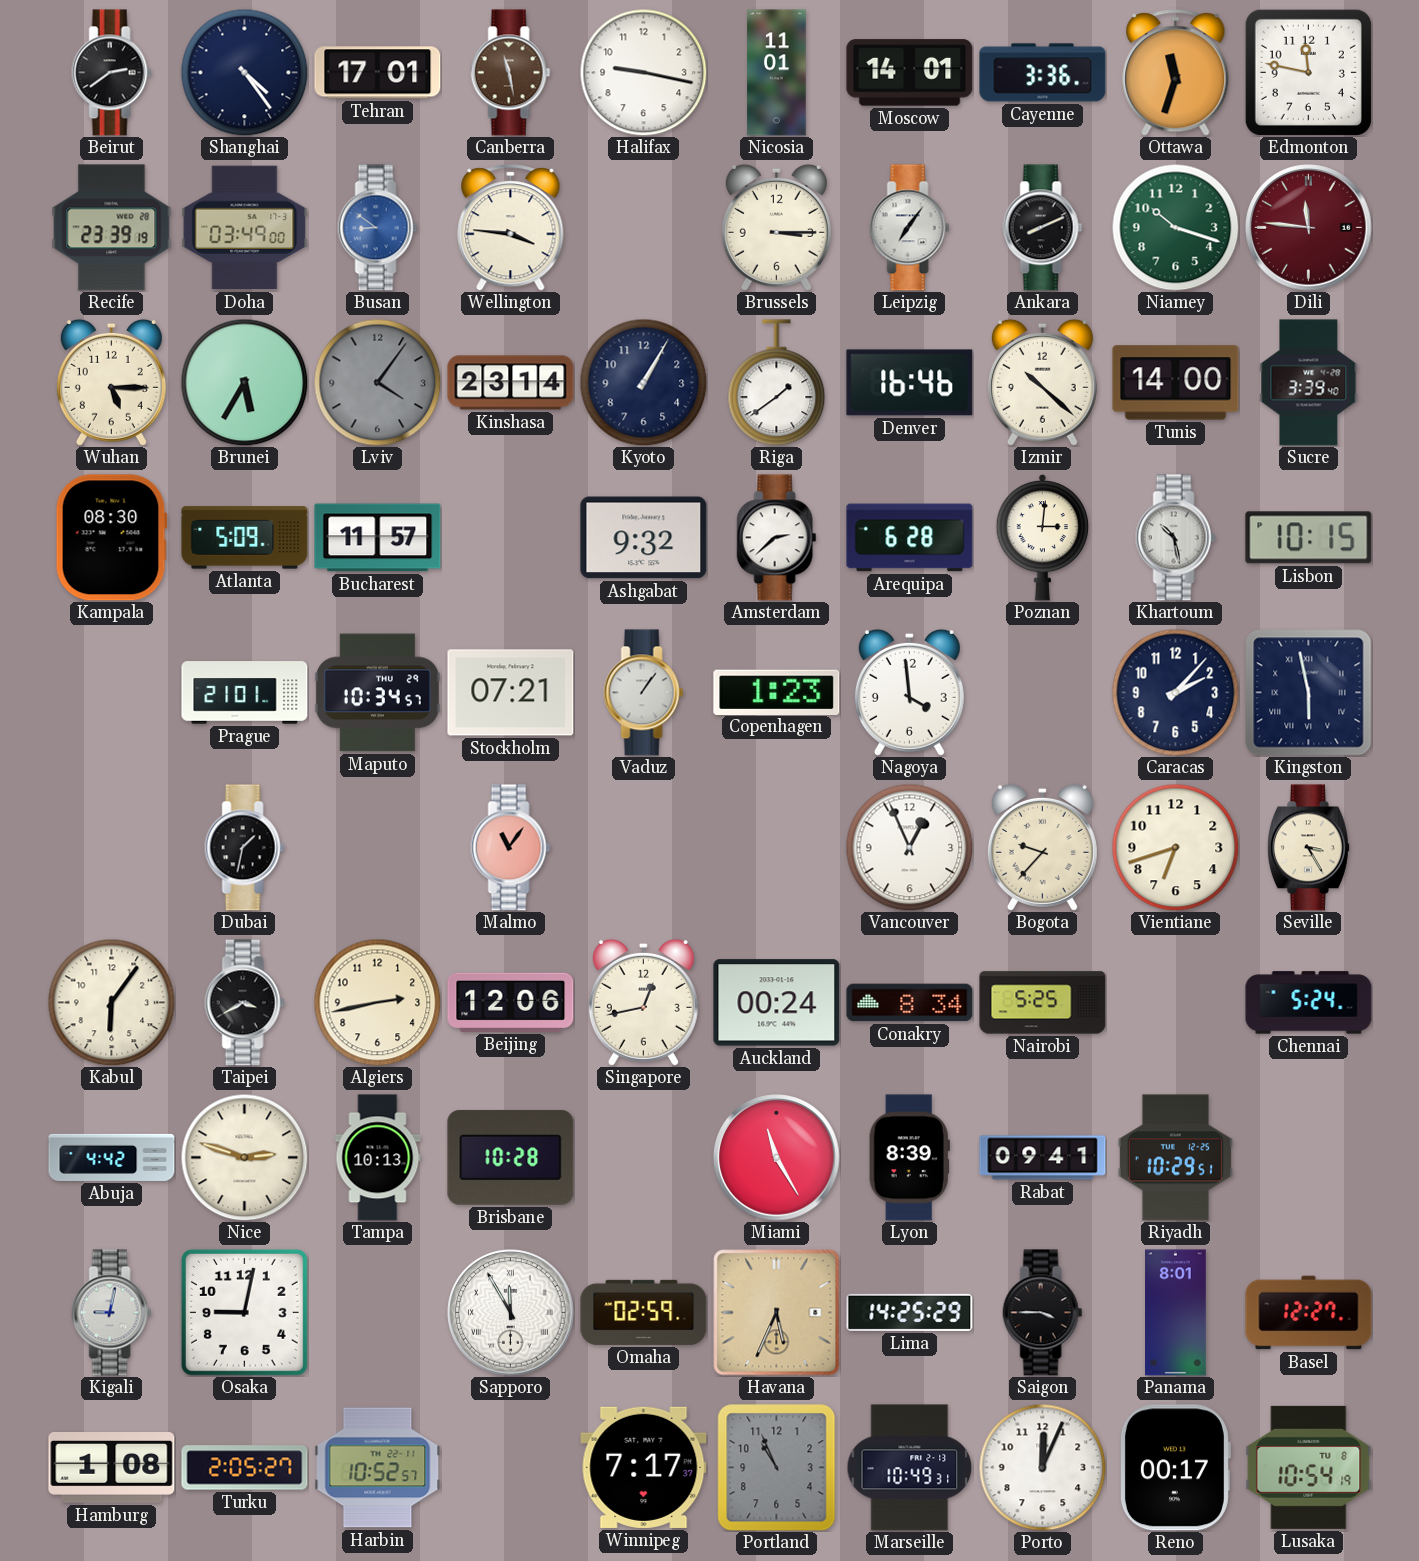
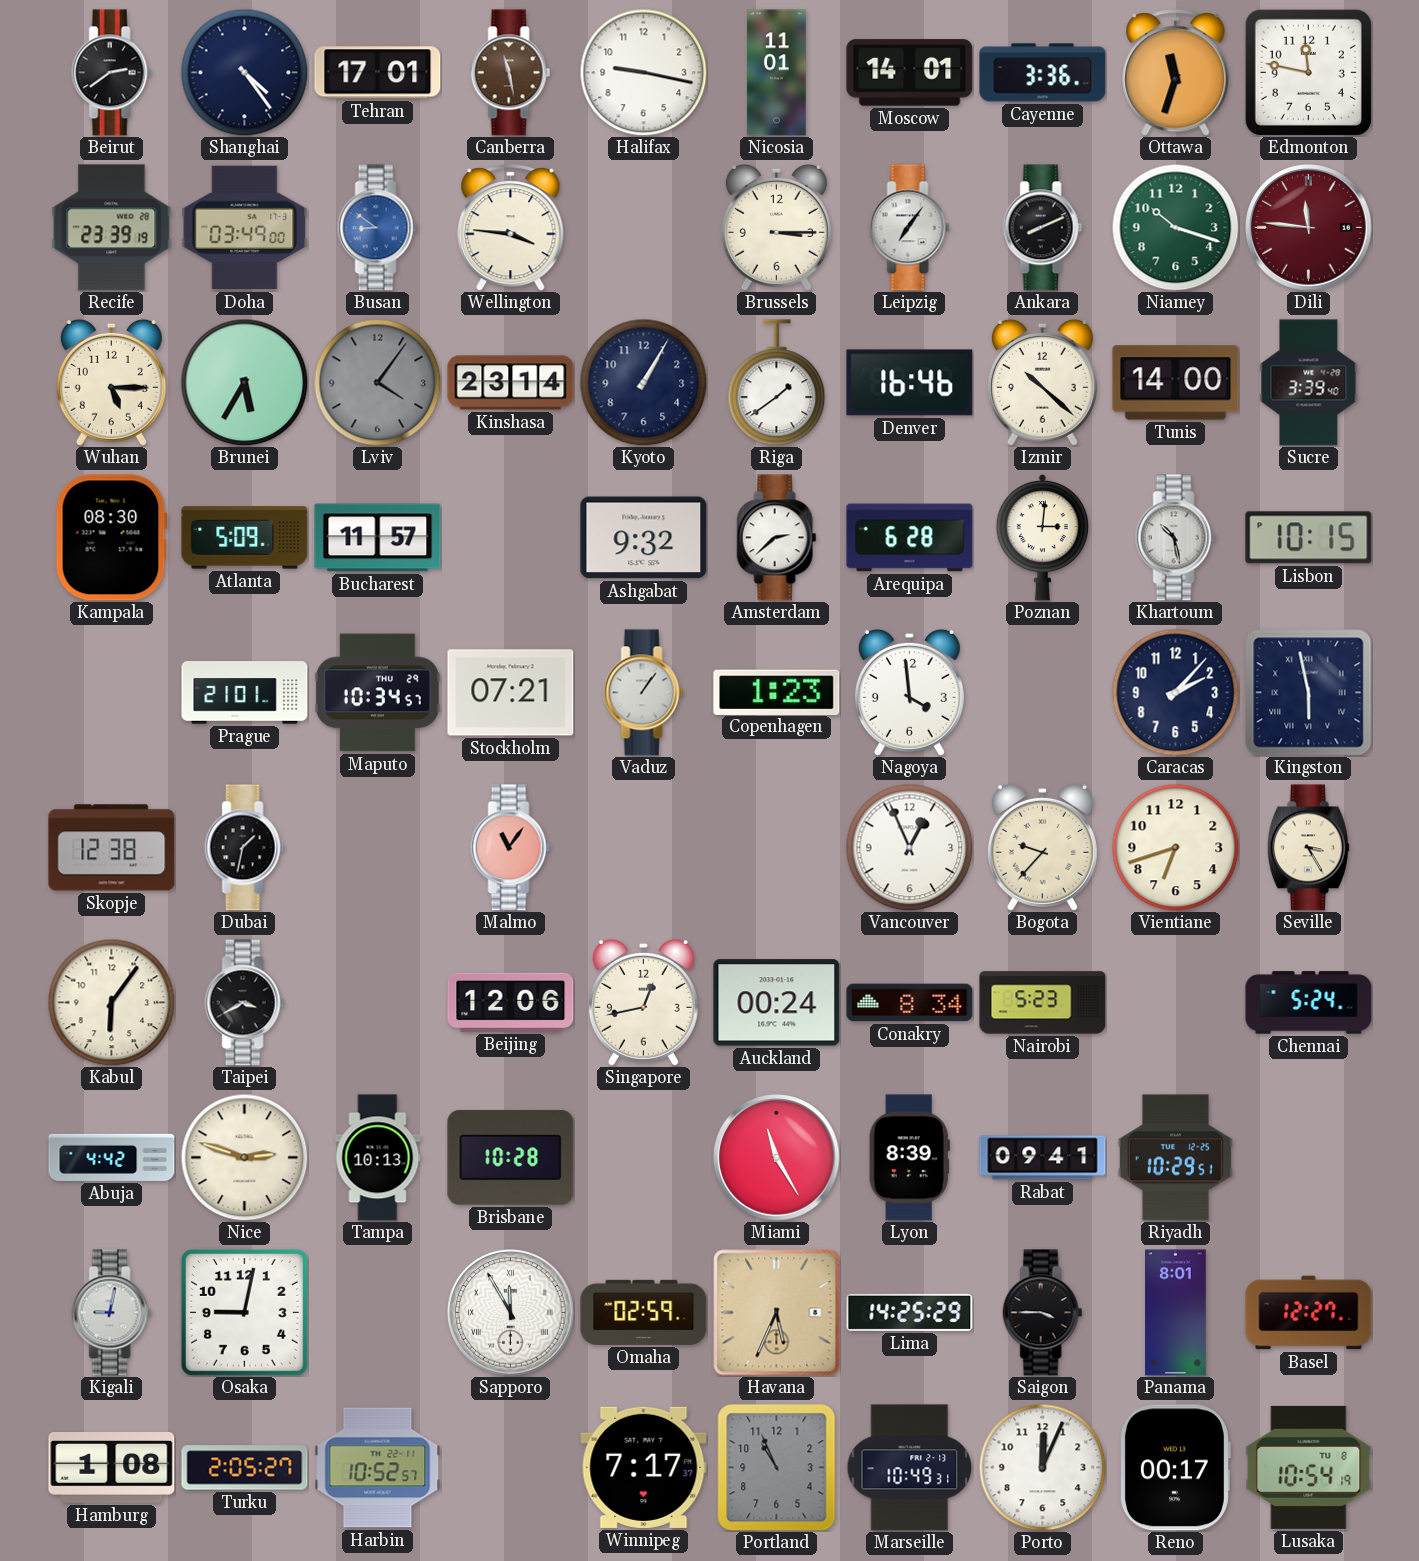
Skopje: none -> 12:38 (112, 848)
Algiers: 2:43 -> none (377, 1002)
Nairobi: 5:25 -> 5:23 (1043, 1003)
